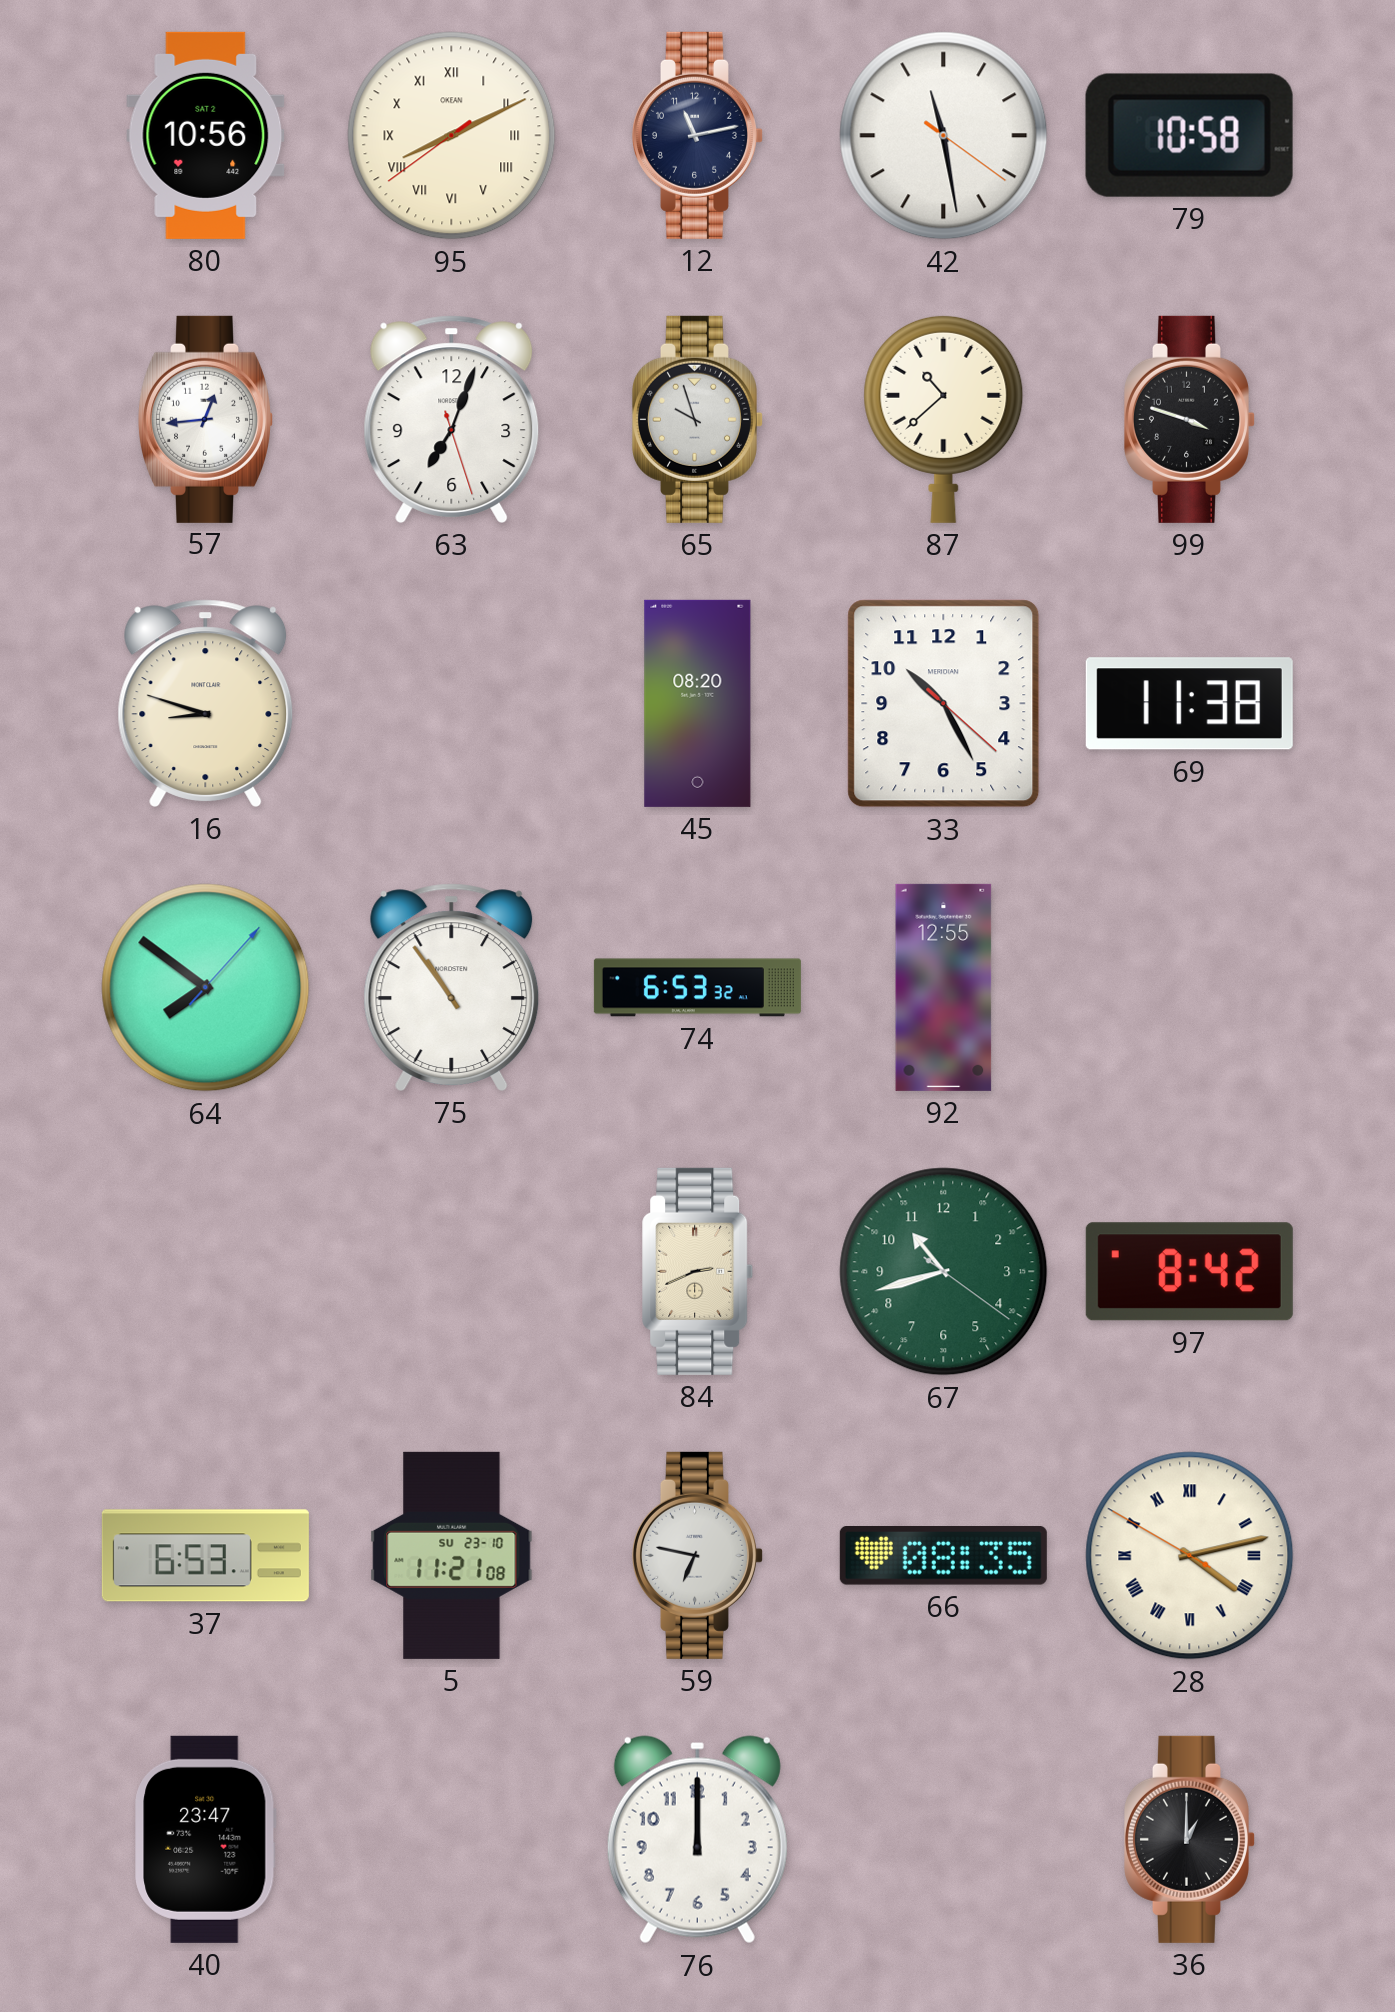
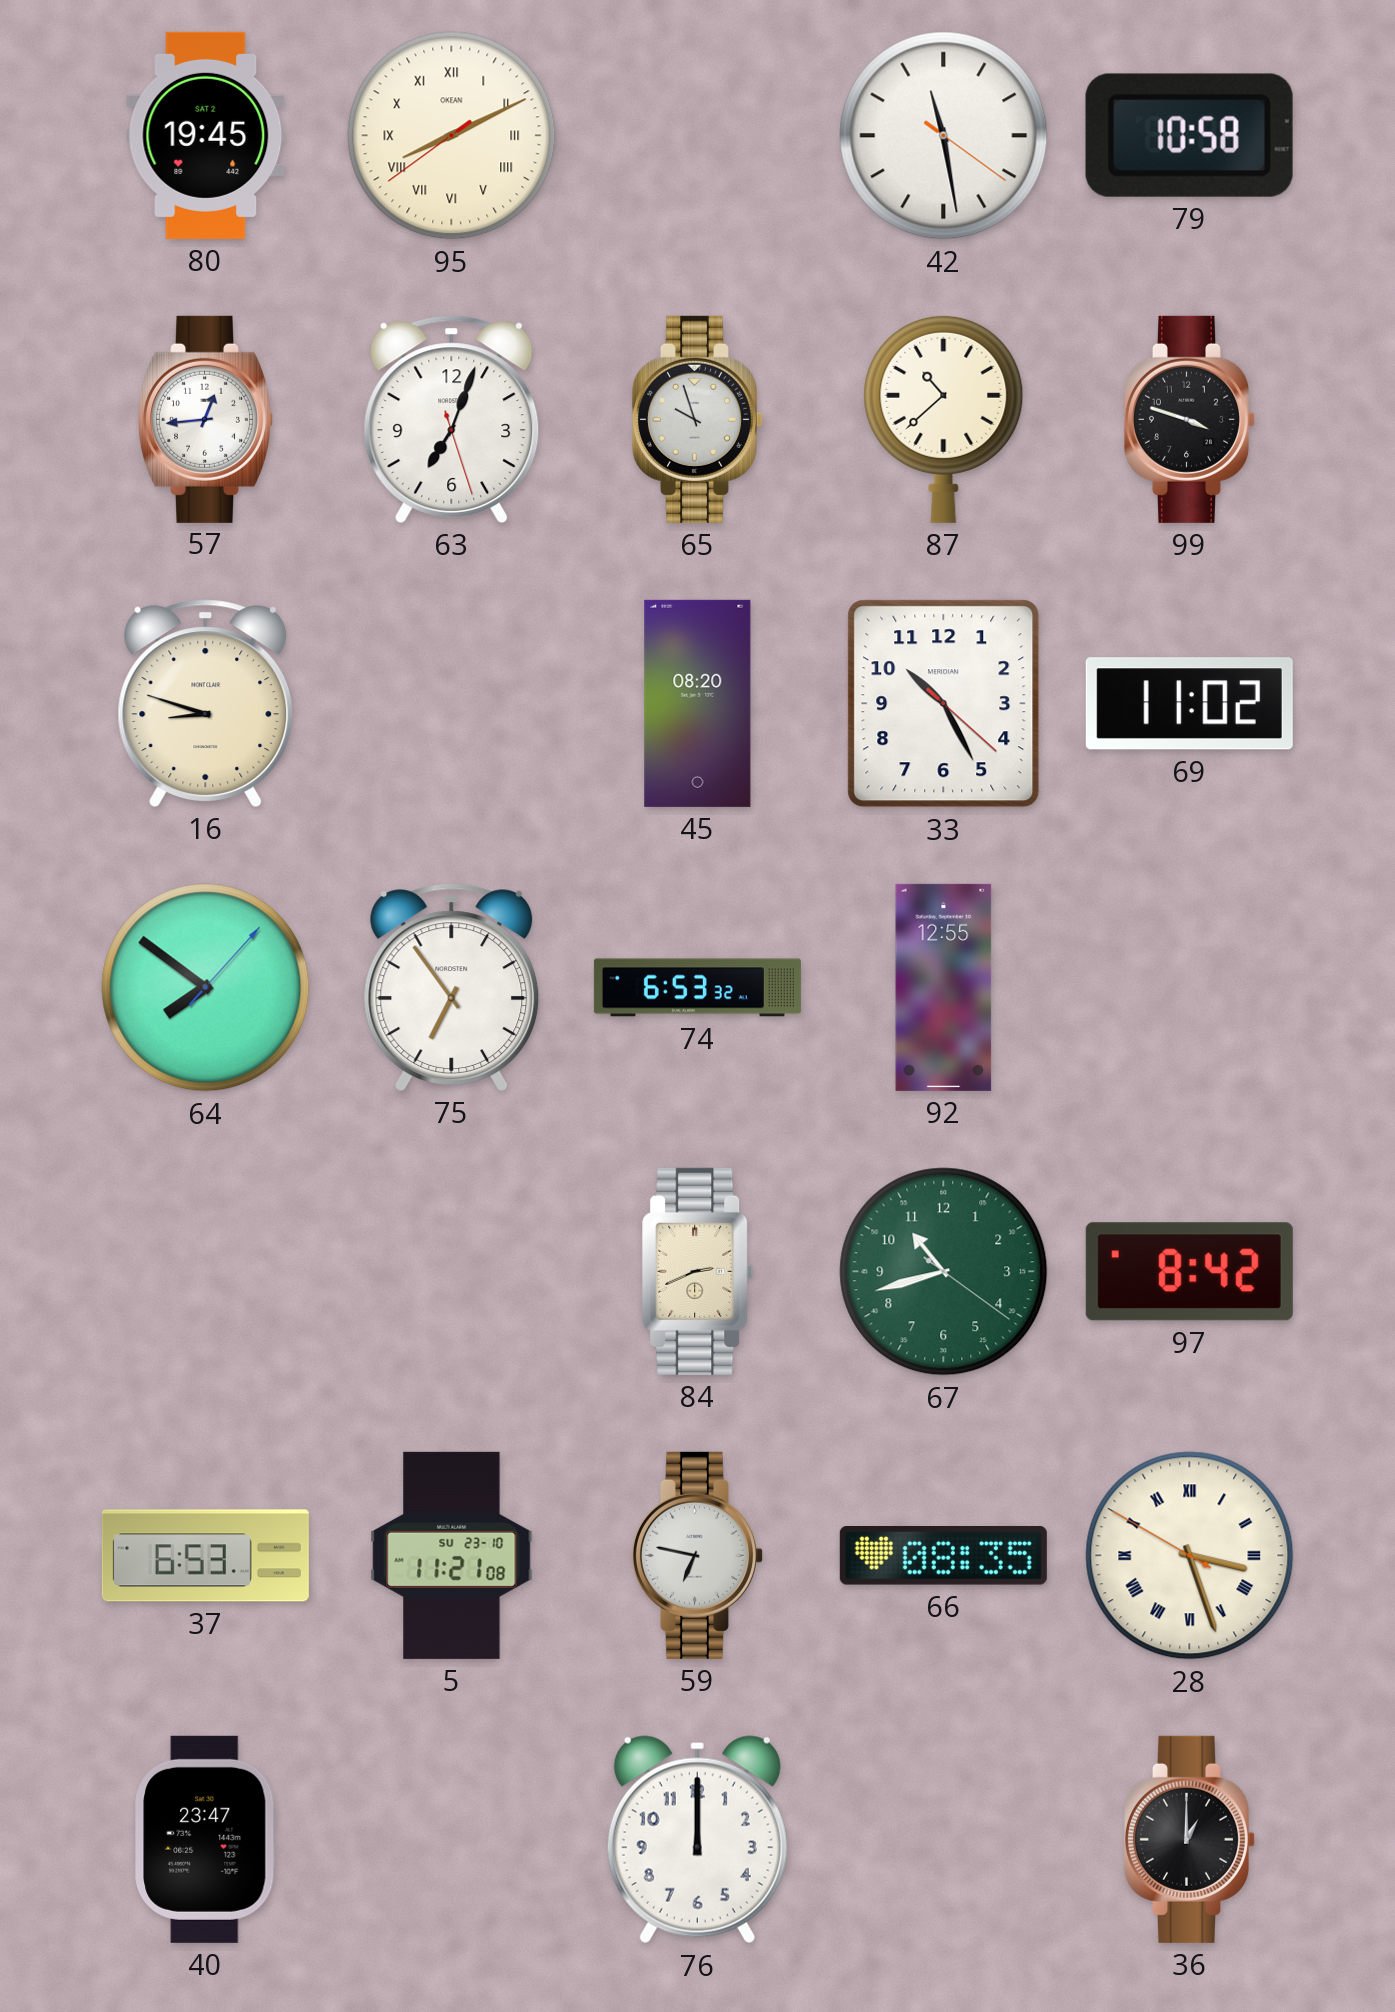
80: 10:56 -> 19:45 (206, 135)
12: 11:13 -> none (697, 135)
69: 11:38 -> 11:02 (1189, 704)
75: 10:54 -> 6:54 (452, 987)
28: 4:12 -> 3:26 (1190, 1556)
